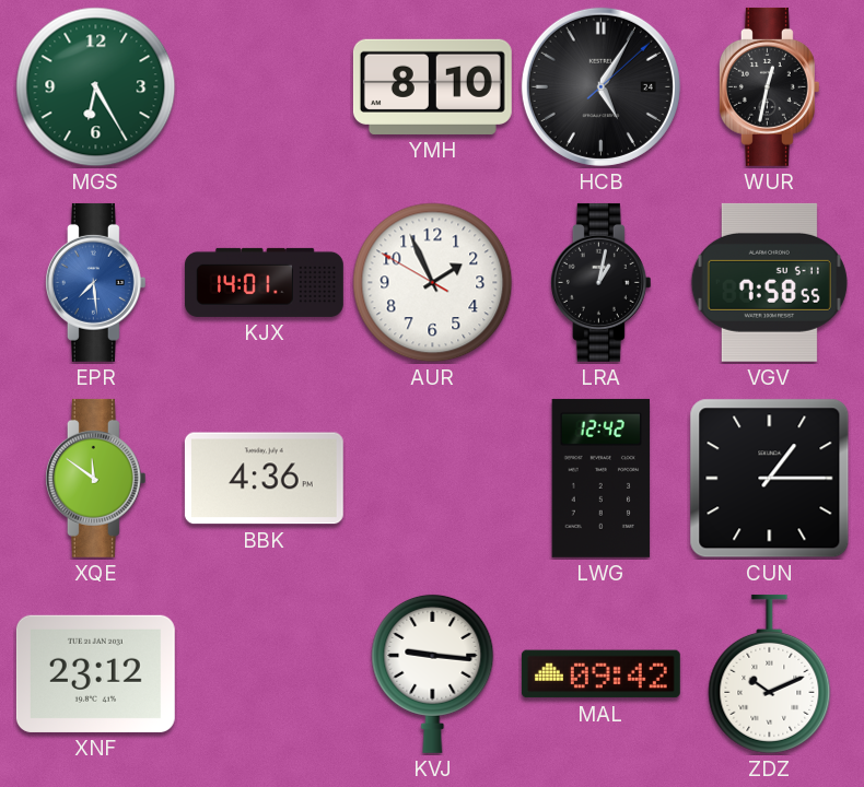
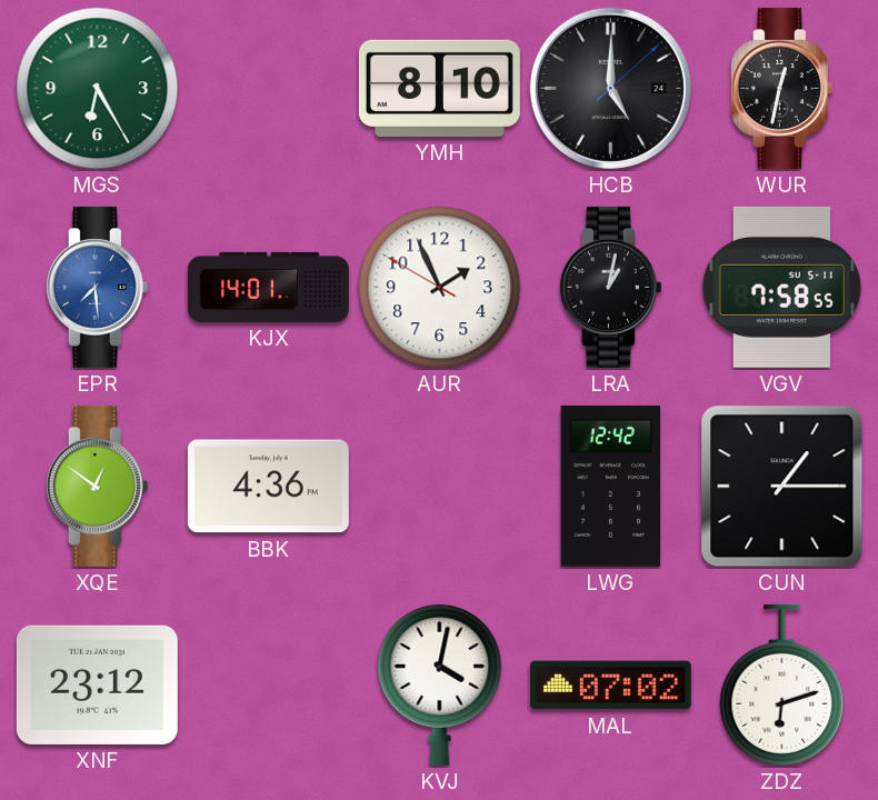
HCB: 5:05 -> 5:00 (610, 88)
XQE: 11:51 -> 12:51 (97, 486)
KVJ: 9:16 -> 4:02 (440, 684)
MAL: 09:42 -> 07:02 (610, 686)
ZDZ: 10:11 -> 6:12 (782, 684)
